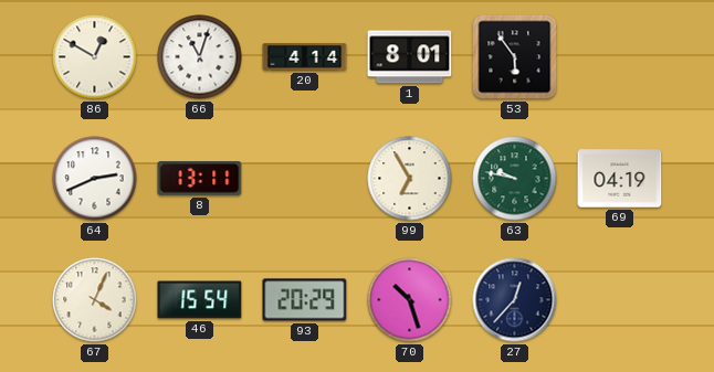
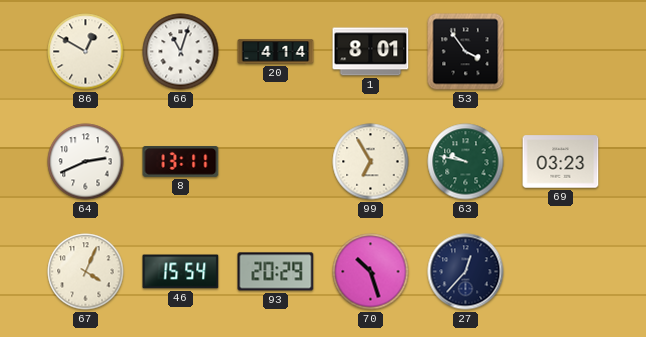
53: 5:54 -> 3:54 (466, 52)
69: 04:19 -> 03:23 (561, 162)
